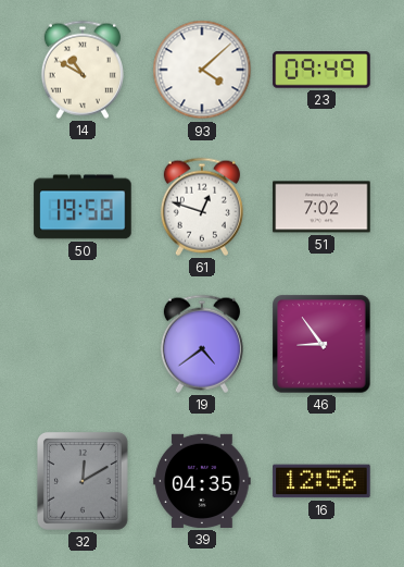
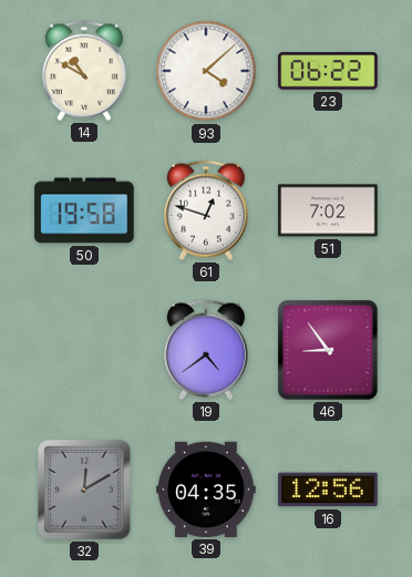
23: 09:49 -> 06:22 (328, 71)
